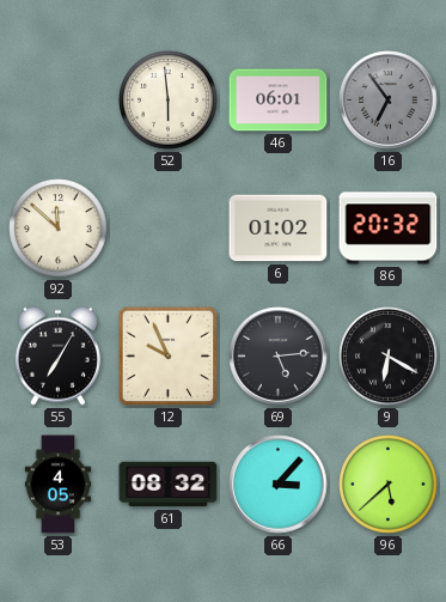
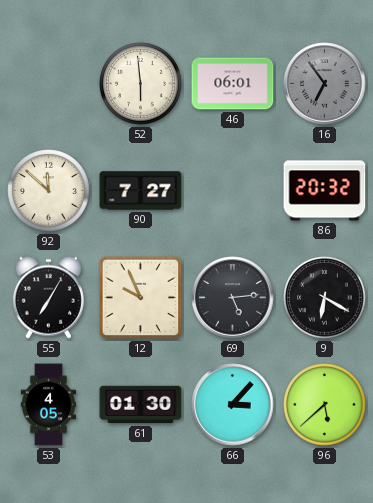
90: none -> 7:27 (141, 191)
6: 01:02 -> none (279, 229)
61: 08:32 -> 01:30 (141, 405)
